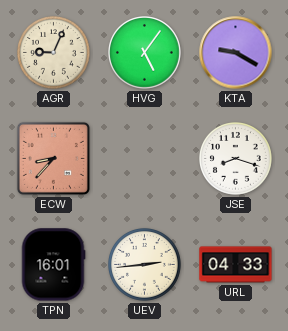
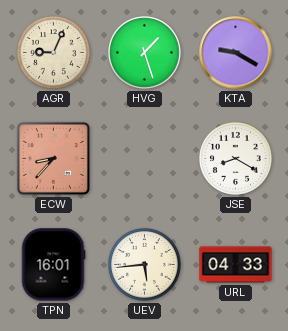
HVG: 5:06 -> 1:27 (145, 53)
JSE: 8:18 -> 8:20 (236, 159)
UEV: 2:44 -> 5:44 (145, 265)
